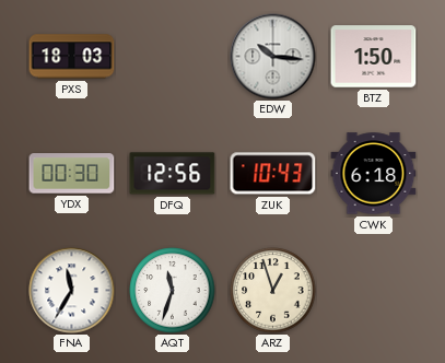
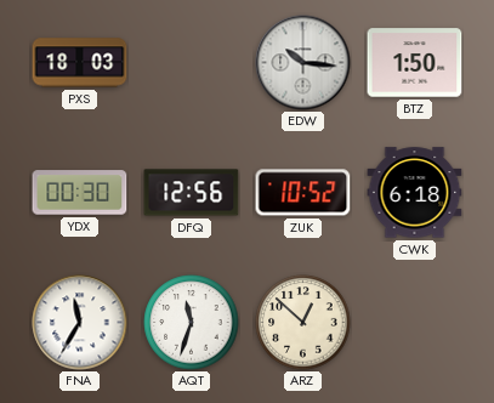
ZUK: 10:43 -> 10:52 (303, 193)
ARZ: 12:57 -> 12:52 (303, 323)
